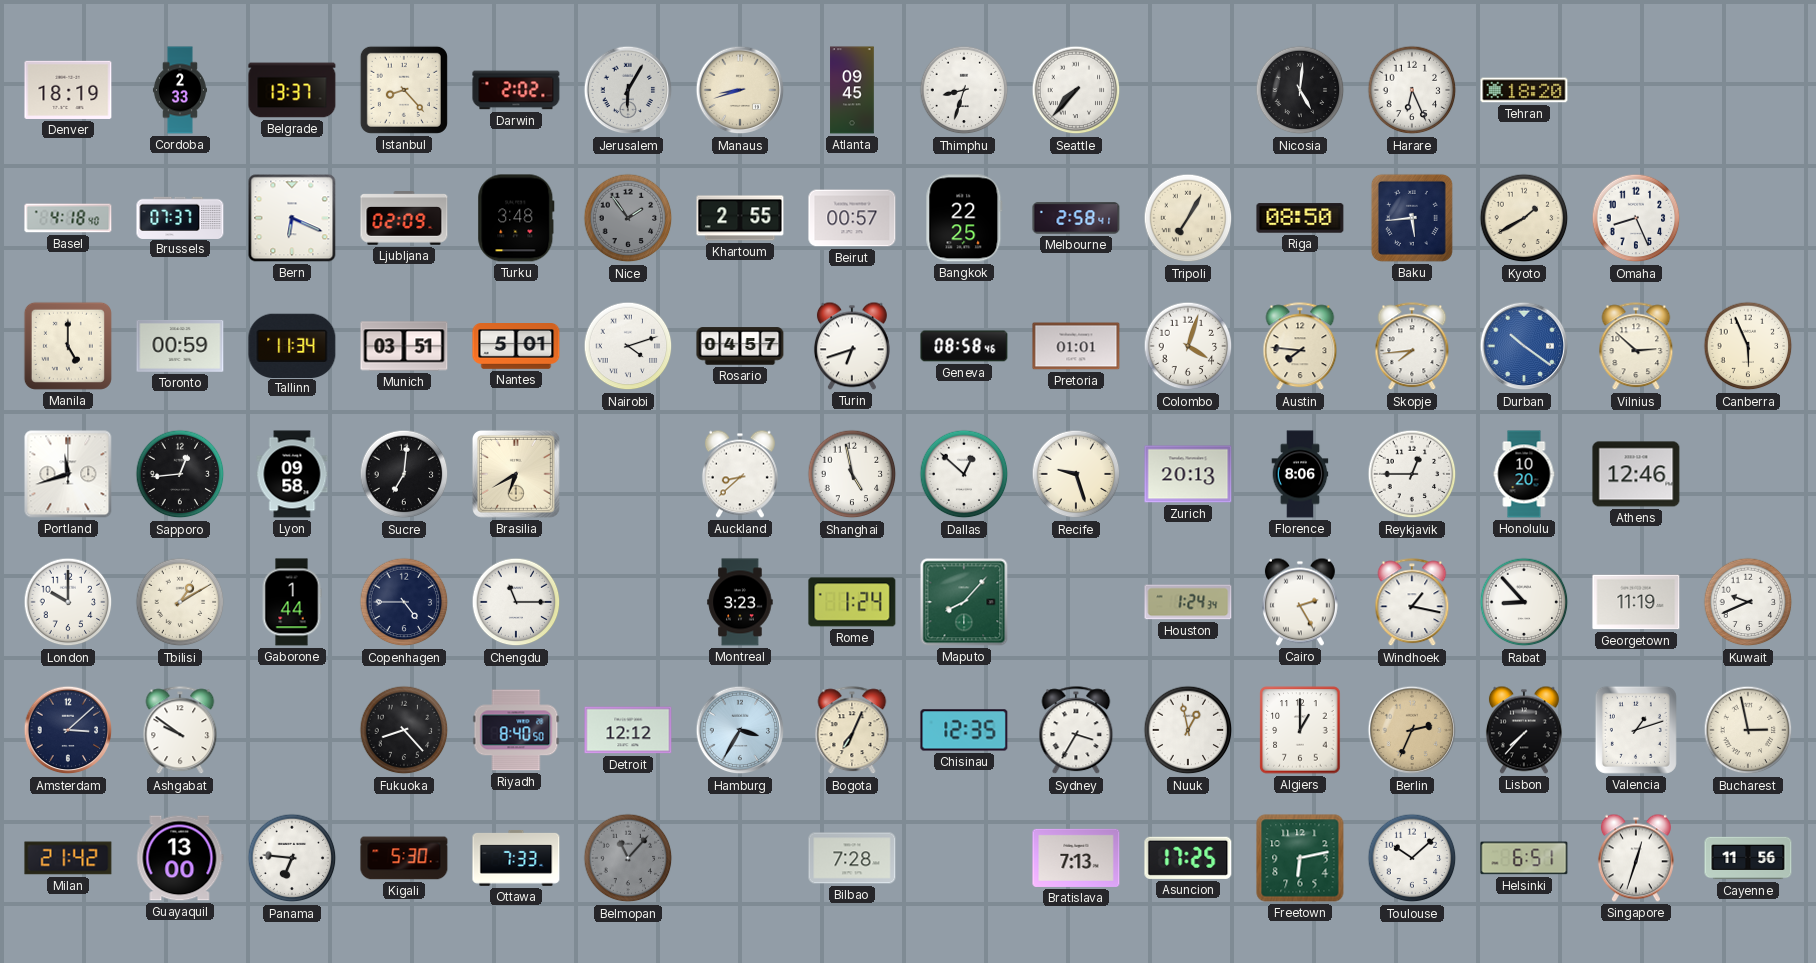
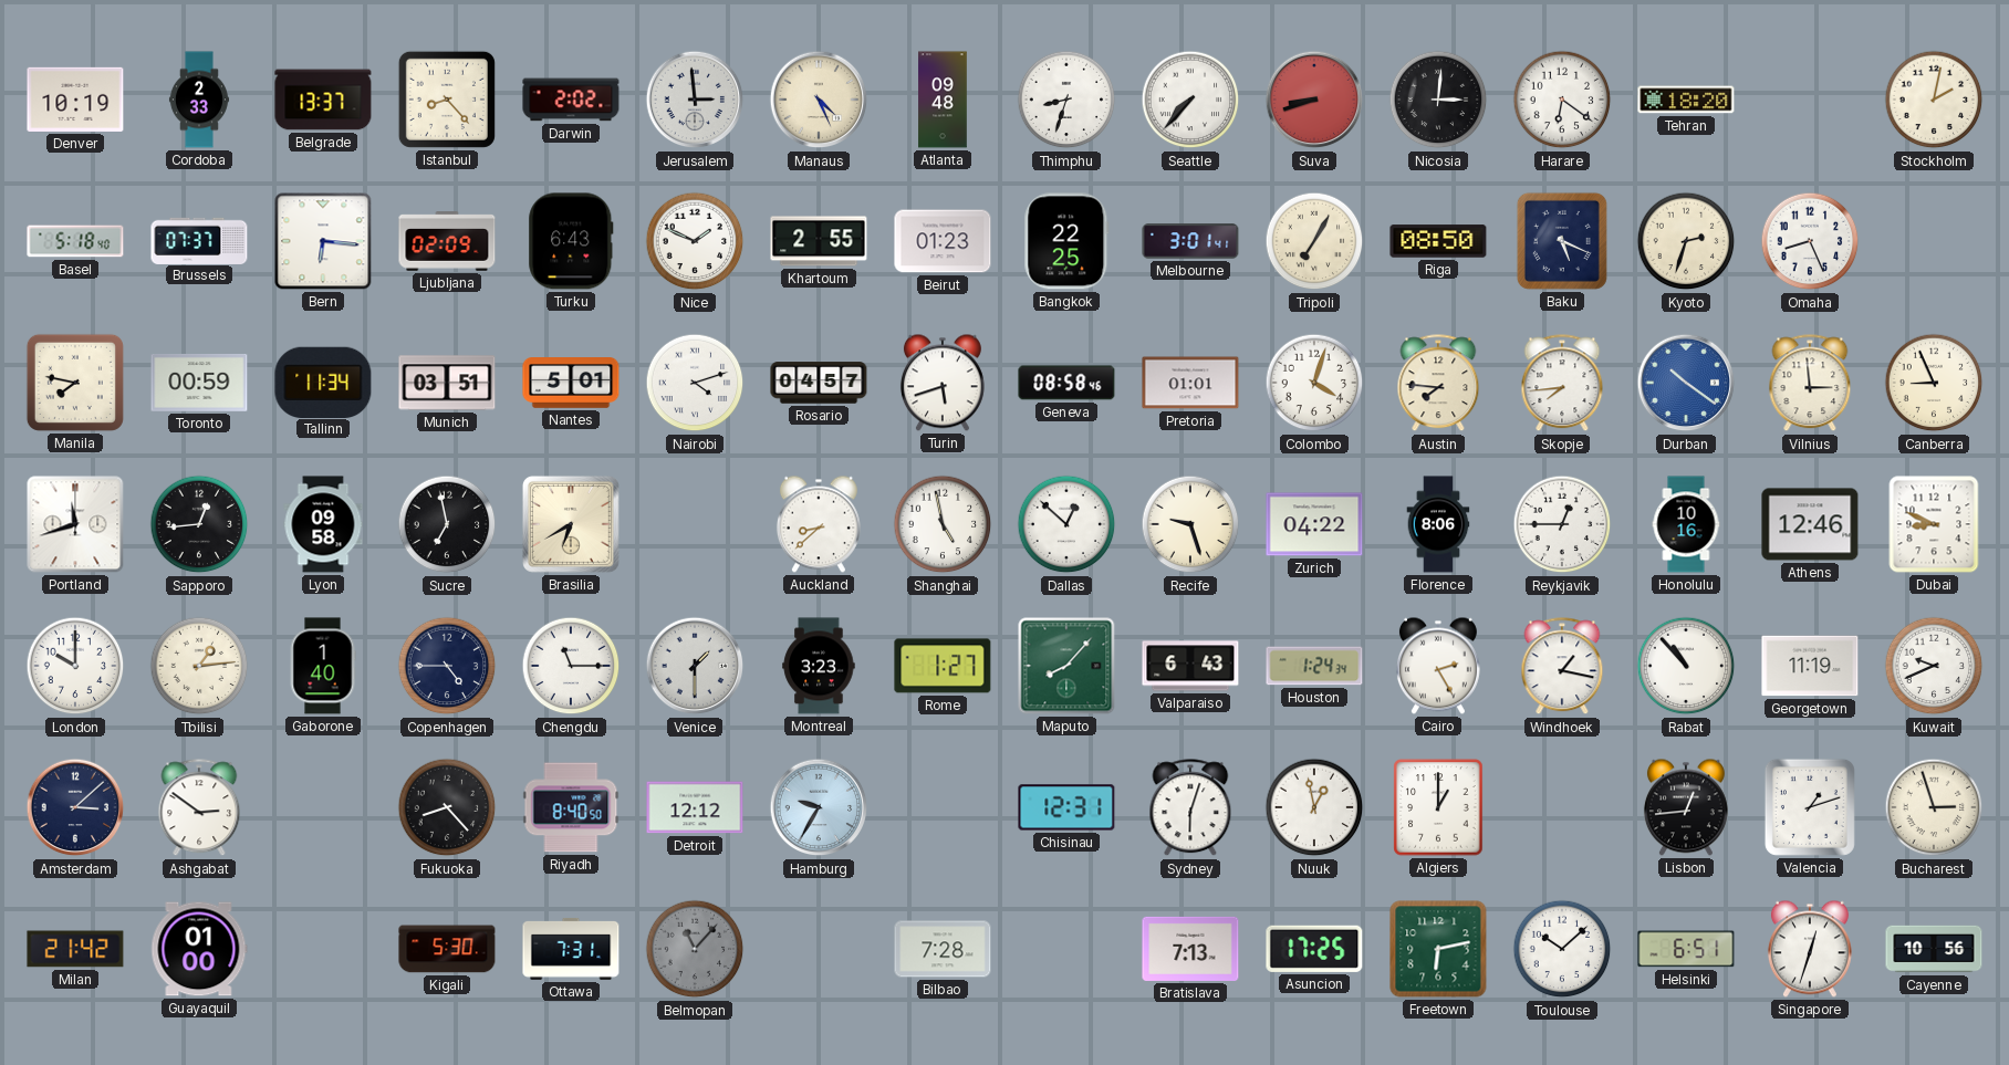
Denver: 18:19 -> 10:19 (75, 100)
Jerusalem: 6:05 -> 2:59 (695, 100)
Manaus: 8:42 -> 4:26 (819, 100)
Atlanta: 09:45 -> 09:48 (943, 100)
Suva: none -> 8:42 (1314, 100)
Nicosia: 5:01 -> 3:01 (1438, 100)
Harare: 6:26 -> 6:21 (1562, 100)
Stockholm: none -> 2:02 (1934, 100)
Basel: 4:18 -> 5:18 (75, 241)
Bern: 6:19 -> 6:16 (323, 241)
Turku: 3:48 -> 6:43 (571, 241)
Nice: 1:54 -> 1:49 (695, 241)
Nice dial: grey -> white (695, 241)
Beirut: 00:57 -> 01:23 (943, 241)
Melbourne: 2:58 -> 3:01 (1190, 241)
Baku: 5:44 -> 5:19 (1562, 241)
Kyoto: 1:40 -> 2:33 (1686, 241)
Manila: 5:00 -> 7:47 (75, 383)
Turin: 6:42 -> 5:42 (943, 383)
Vilnius: 2:52 -> 2:59 (1810, 384)
Canberra: 5:56 -> 8:56 (1934, 383)
Sucre: 7:01 -> 6:58 (447, 524)
Zurich: 20:13 -> 04:22 (1314, 524)
Honolulu: 10:20 -> 10:16 (1686, 524)
Dubai: none -> 8:49 (1934, 524)
Tbilisi: 1:10 -> 1:14 (199, 666)
Gaborone: 1:44 -> 1:40 (323, 666)
Venice: none -> 1:30 (695, 666)
Rome: 1:24 -> 1:27 (943, 666)
Valparaiso: none -> 6:43 (1190, 666)
Rabat: 8:53 -> 10:53 (1686, 666)
Ashgabat: 9:51 -> 2:51 (199, 808)
Hamburg: 3:35 -> 9:35 (819, 807)
Bogota: 7:04 -> none (852, 731)
Chisinau: 12:35 -> 12:31 (1066, 807)
Sydney: 3:35 -> 6:03 (1190, 808)
Berlin: 2:34 -> none (1412, 730)
Lisbon: 7:37 -> 12:44 (1686, 807)
Bucharest: 2:58 -> 2:57 (1934, 807)
Guayaquil: 13:00 -> 01:00 (199, 949)
Panama: 6:46 -> none (292, 858)
Ottawa: 7:33 -> 7:31 (571, 949)
Cayenne: 11:56 -> 10:56 (1934, 949)
